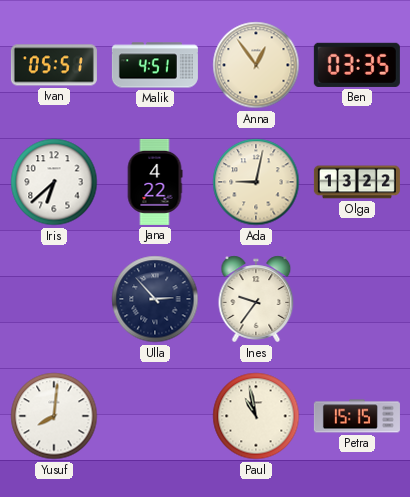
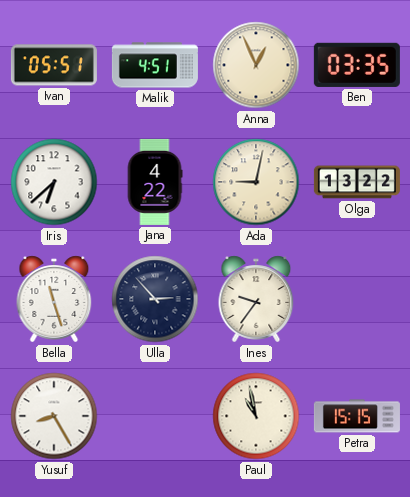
Anna: 12:54 -> 12:56 (256, 65)
Bella: none -> 11:27 (54, 299)
Yusuf: 8:01 -> 8:25 (54, 416)
